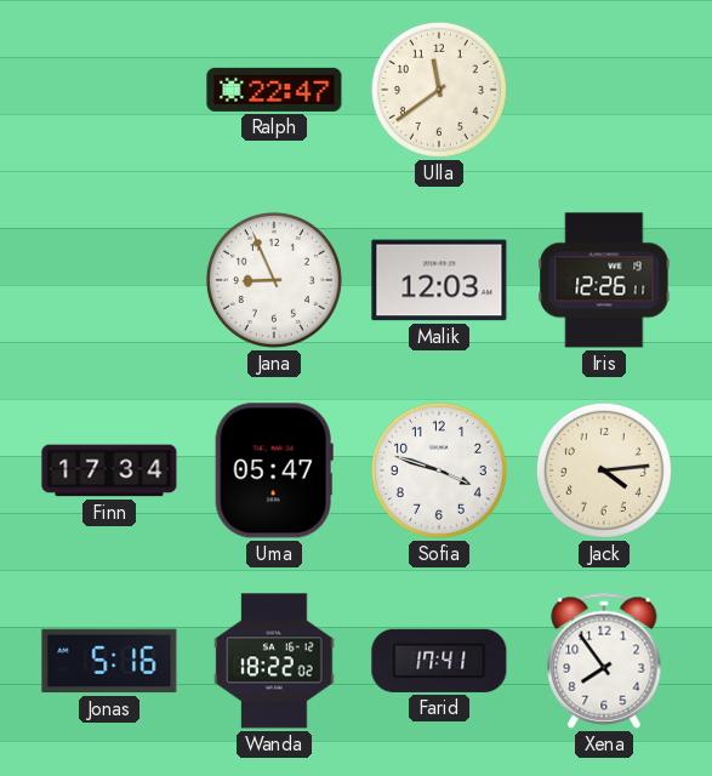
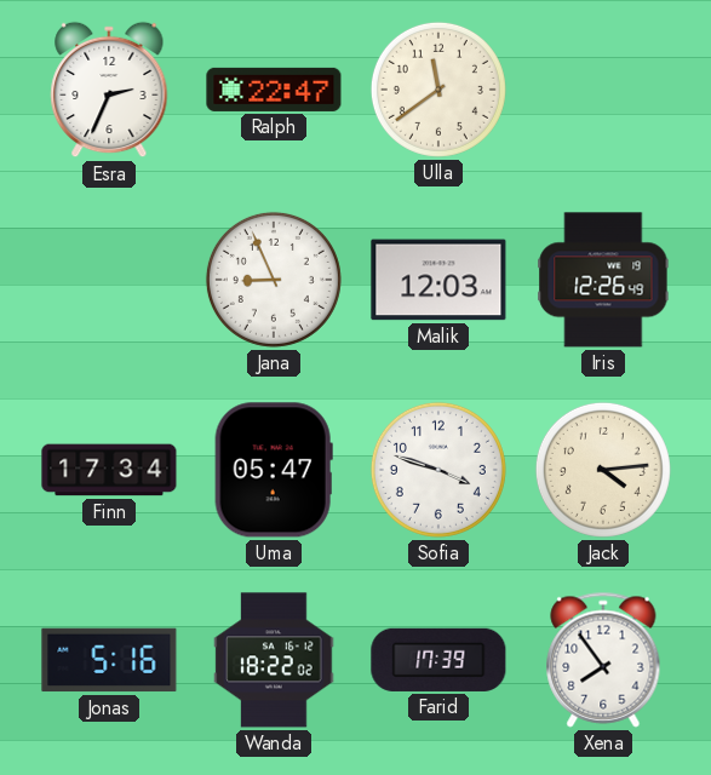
Esra: none -> 2:34 (109, 90)
Iris: 12:26:11 -> 12:26:49 (603, 280)
Farid: 17:41 -> 17:39 (438, 660)
